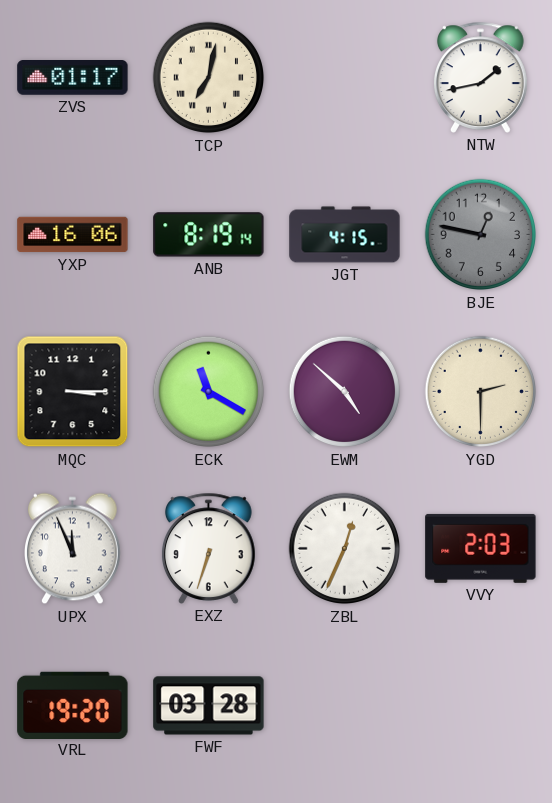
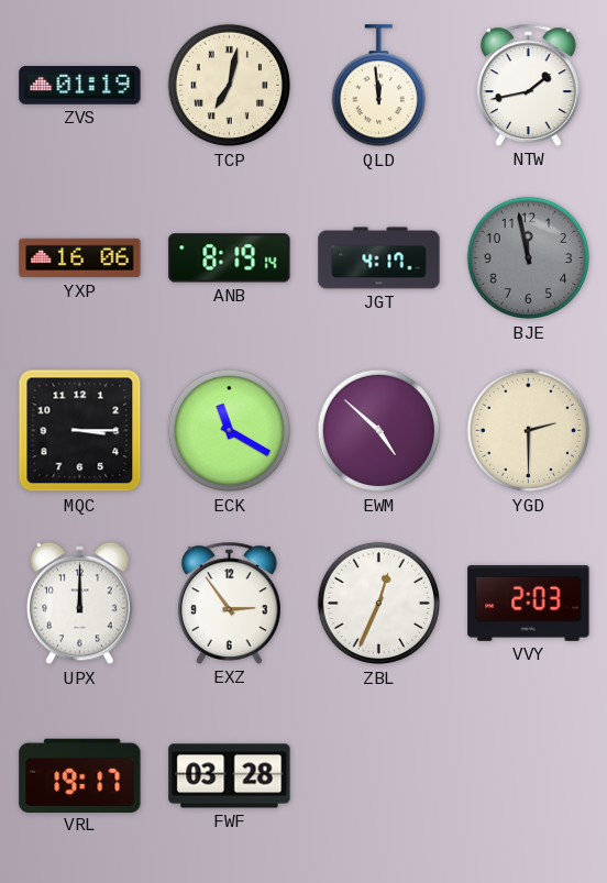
ZVS: 01:17 -> 01:19 (80, 86)
QLD: none -> 11:59 (378, 86)
JGT: 4:15 -> 4:17 (379, 258)
BJE: 12:47 -> 11:58 (529, 258)
UPX: 11:56 -> 12:00 (80, 604)
EXZ: 6:33 -> 2:54 (230, 603)
VRL: 19:20 -> 19:17 (80, 775)
